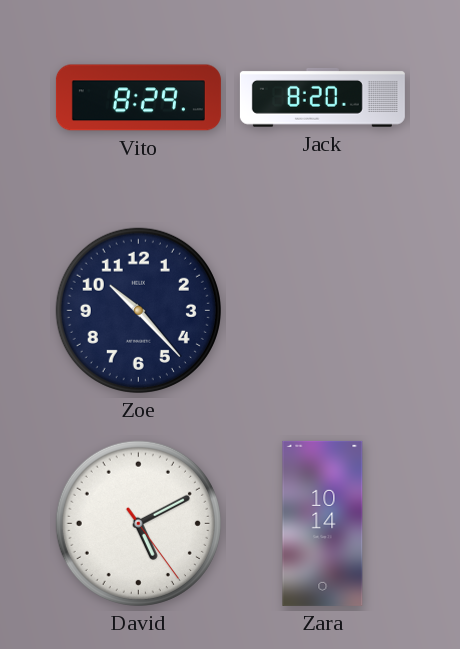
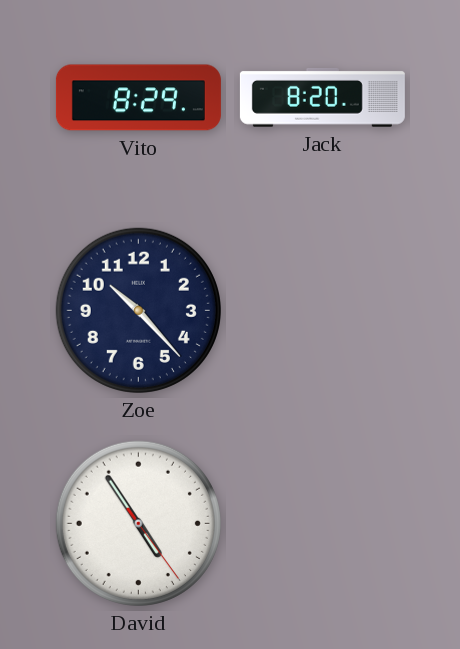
David: 5:10 -> 4:54 (138, 523)
Zara: 10:14 -> none (323, 523)
